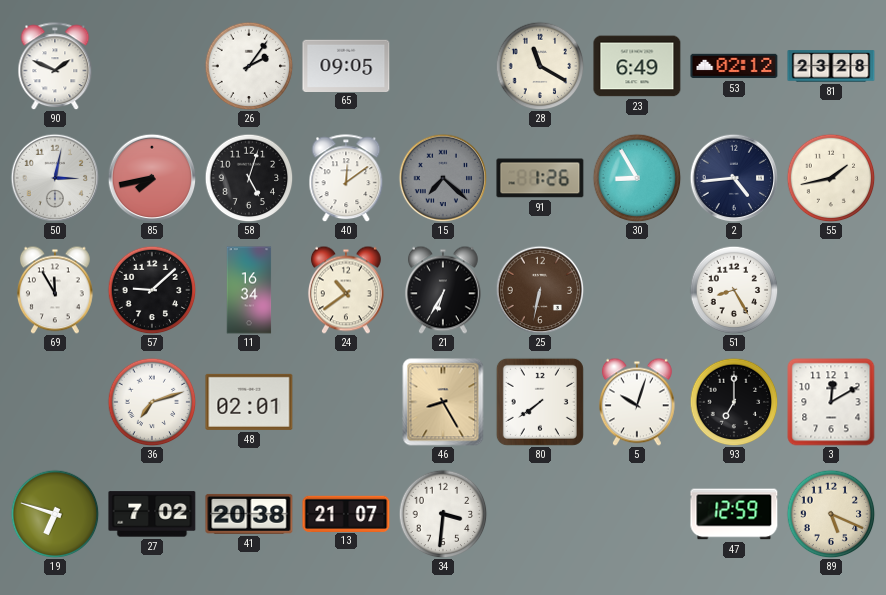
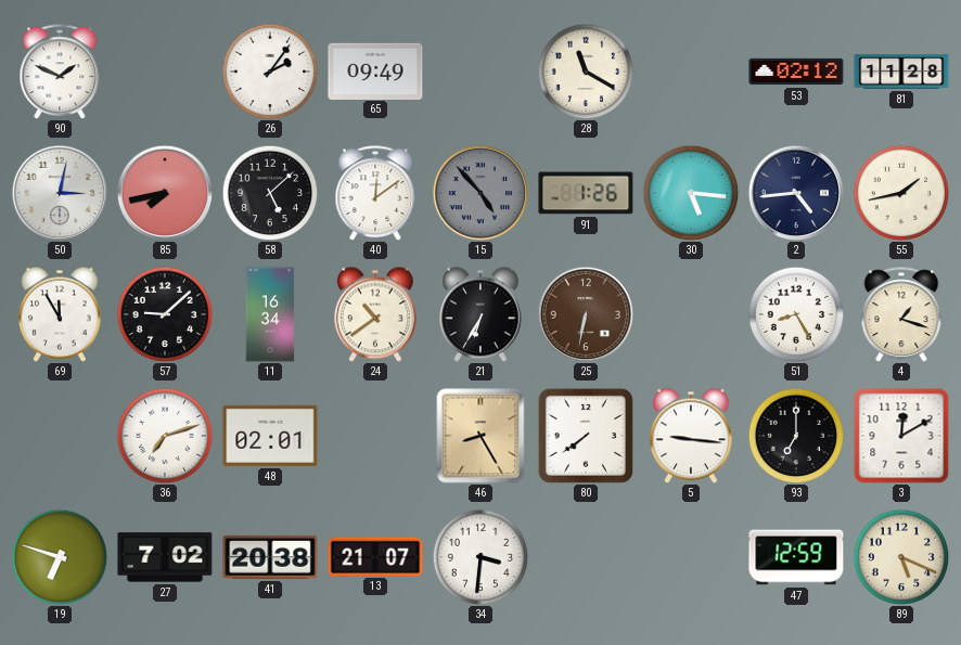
65: 09:05 -> 09:49 (375, 70)
23: 6:49 -> none (637, 66)
81: 23:28 -> 11:28 (901, 72)
58: 5:03 -> 5:08 (270, 193)
15: 7:22 -> 4:53 (480, 193)
30: 8:55 -> 5:16 (691, 193)
4: none -> 1:18 (901, 314)
5: 10:03 -> 9:16 (691, 436)
